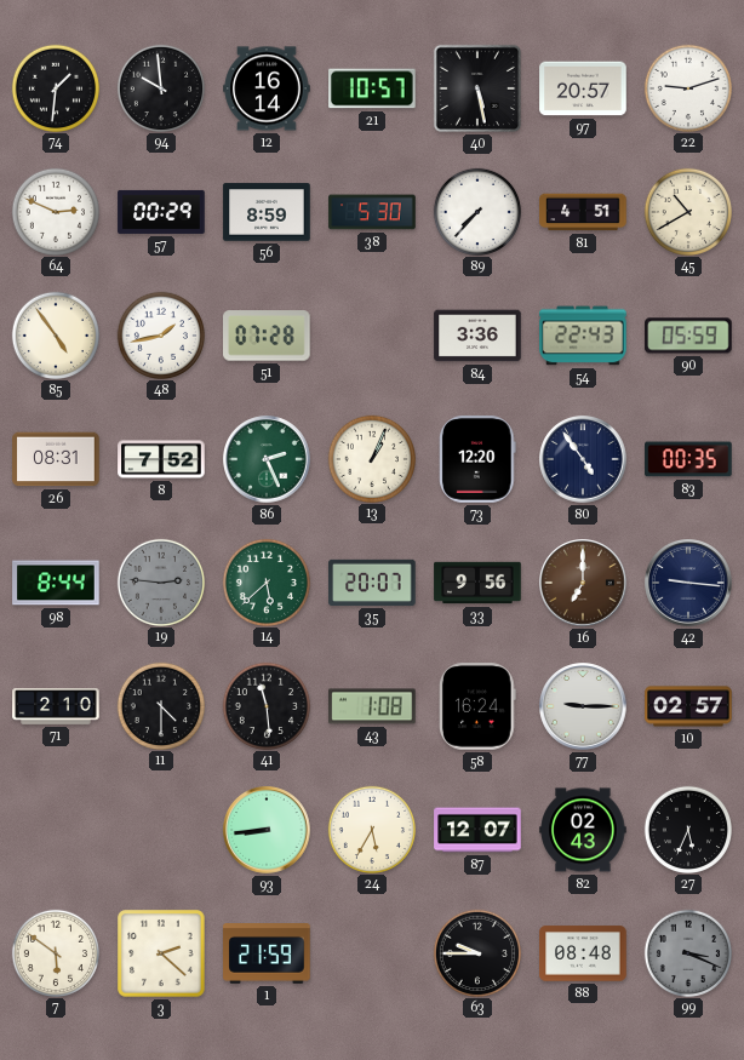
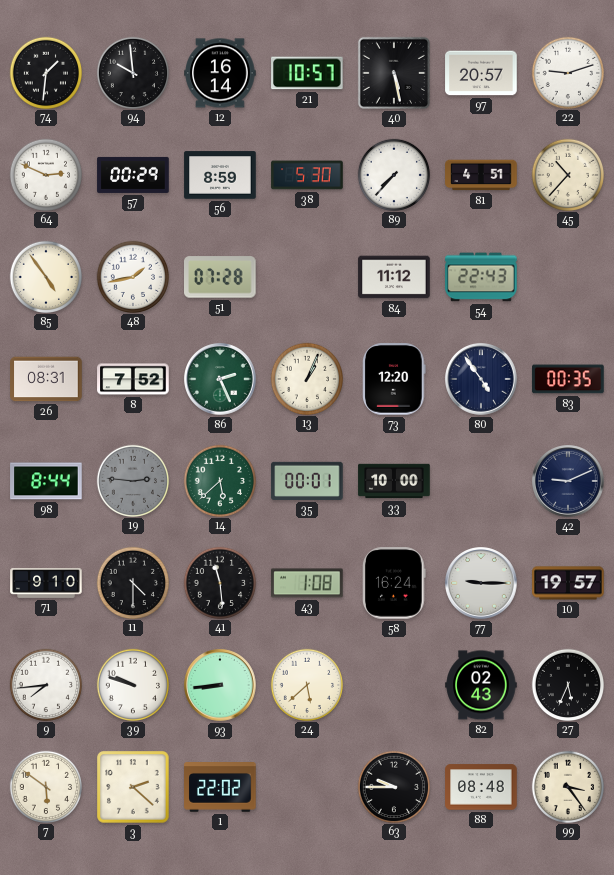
45: 10:40 -> 10:37 (567, 174)
84: 3:36 -> 11:12 (394, 277)
90: 05:59 -> none (688, 336)
35: 20:07 -> 00:01 (307, 481)
33: 9:56 -> 10:00 (394, 481)
16: 7:00 -> none (583, 583)
42: 9:16 -> 9:11 (568, 481)
71: 2:10 -> 9:10 (46, 584)
10: 02:57 -> 19:57 (568, 583)
9: none -> 7:44 (45, 684)
39: none -> 9:48 (132, 684)
24: 5:35 -> 5:38 (306, 684)
87: 12:07 -> none (477, 830)
1: 21:59 -> 22:02 (220, 788)
99: 3:19 -> 3:24 (567, 786)
99 dial: grey -> cream (567, 786)
